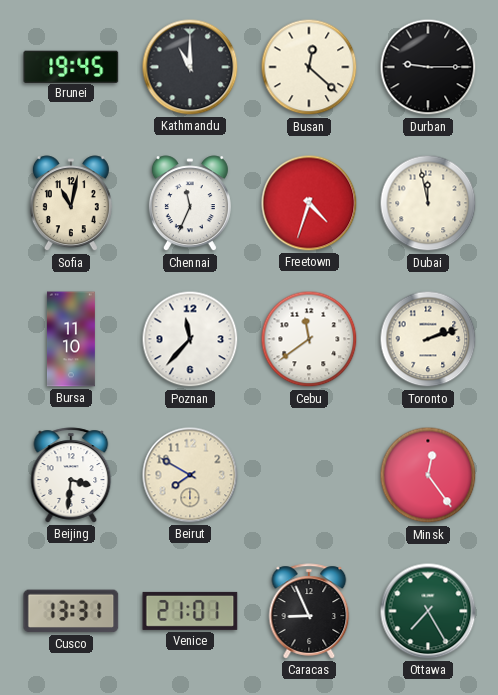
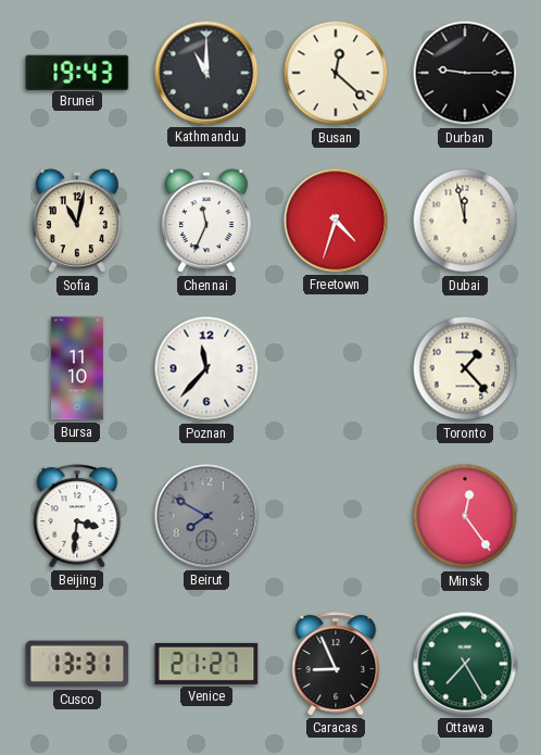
Brunei: 19:45 -> 19:43 (77, 72)
Cebu: 11:39 -> none (309, 339)
Toronto: 2:12 -> 1:23 (465, 368)
Beirut dial: cream -> grey (206, 516)
Venice: 21:01 -> 21:27 (206, 664)
